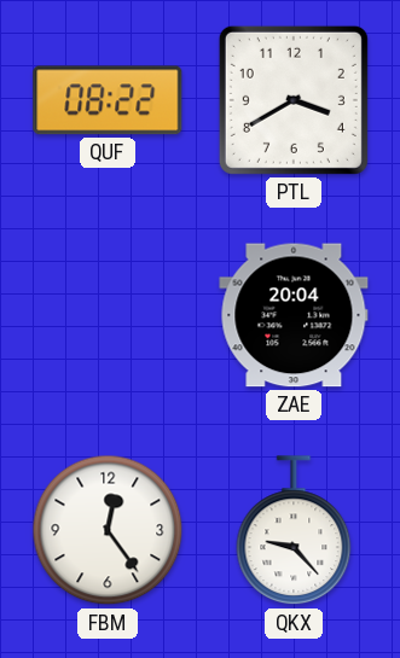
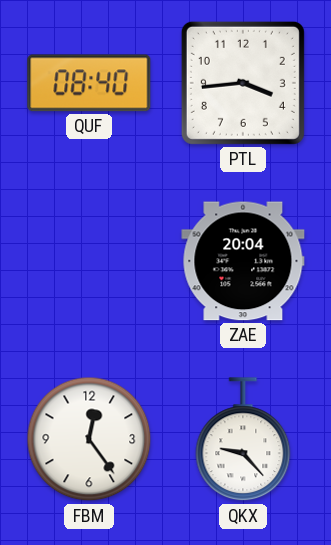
QUF: 08:22 -> 08:40 (89, 83)
PTL: 3:40 -> 3:44 (243, 83)
